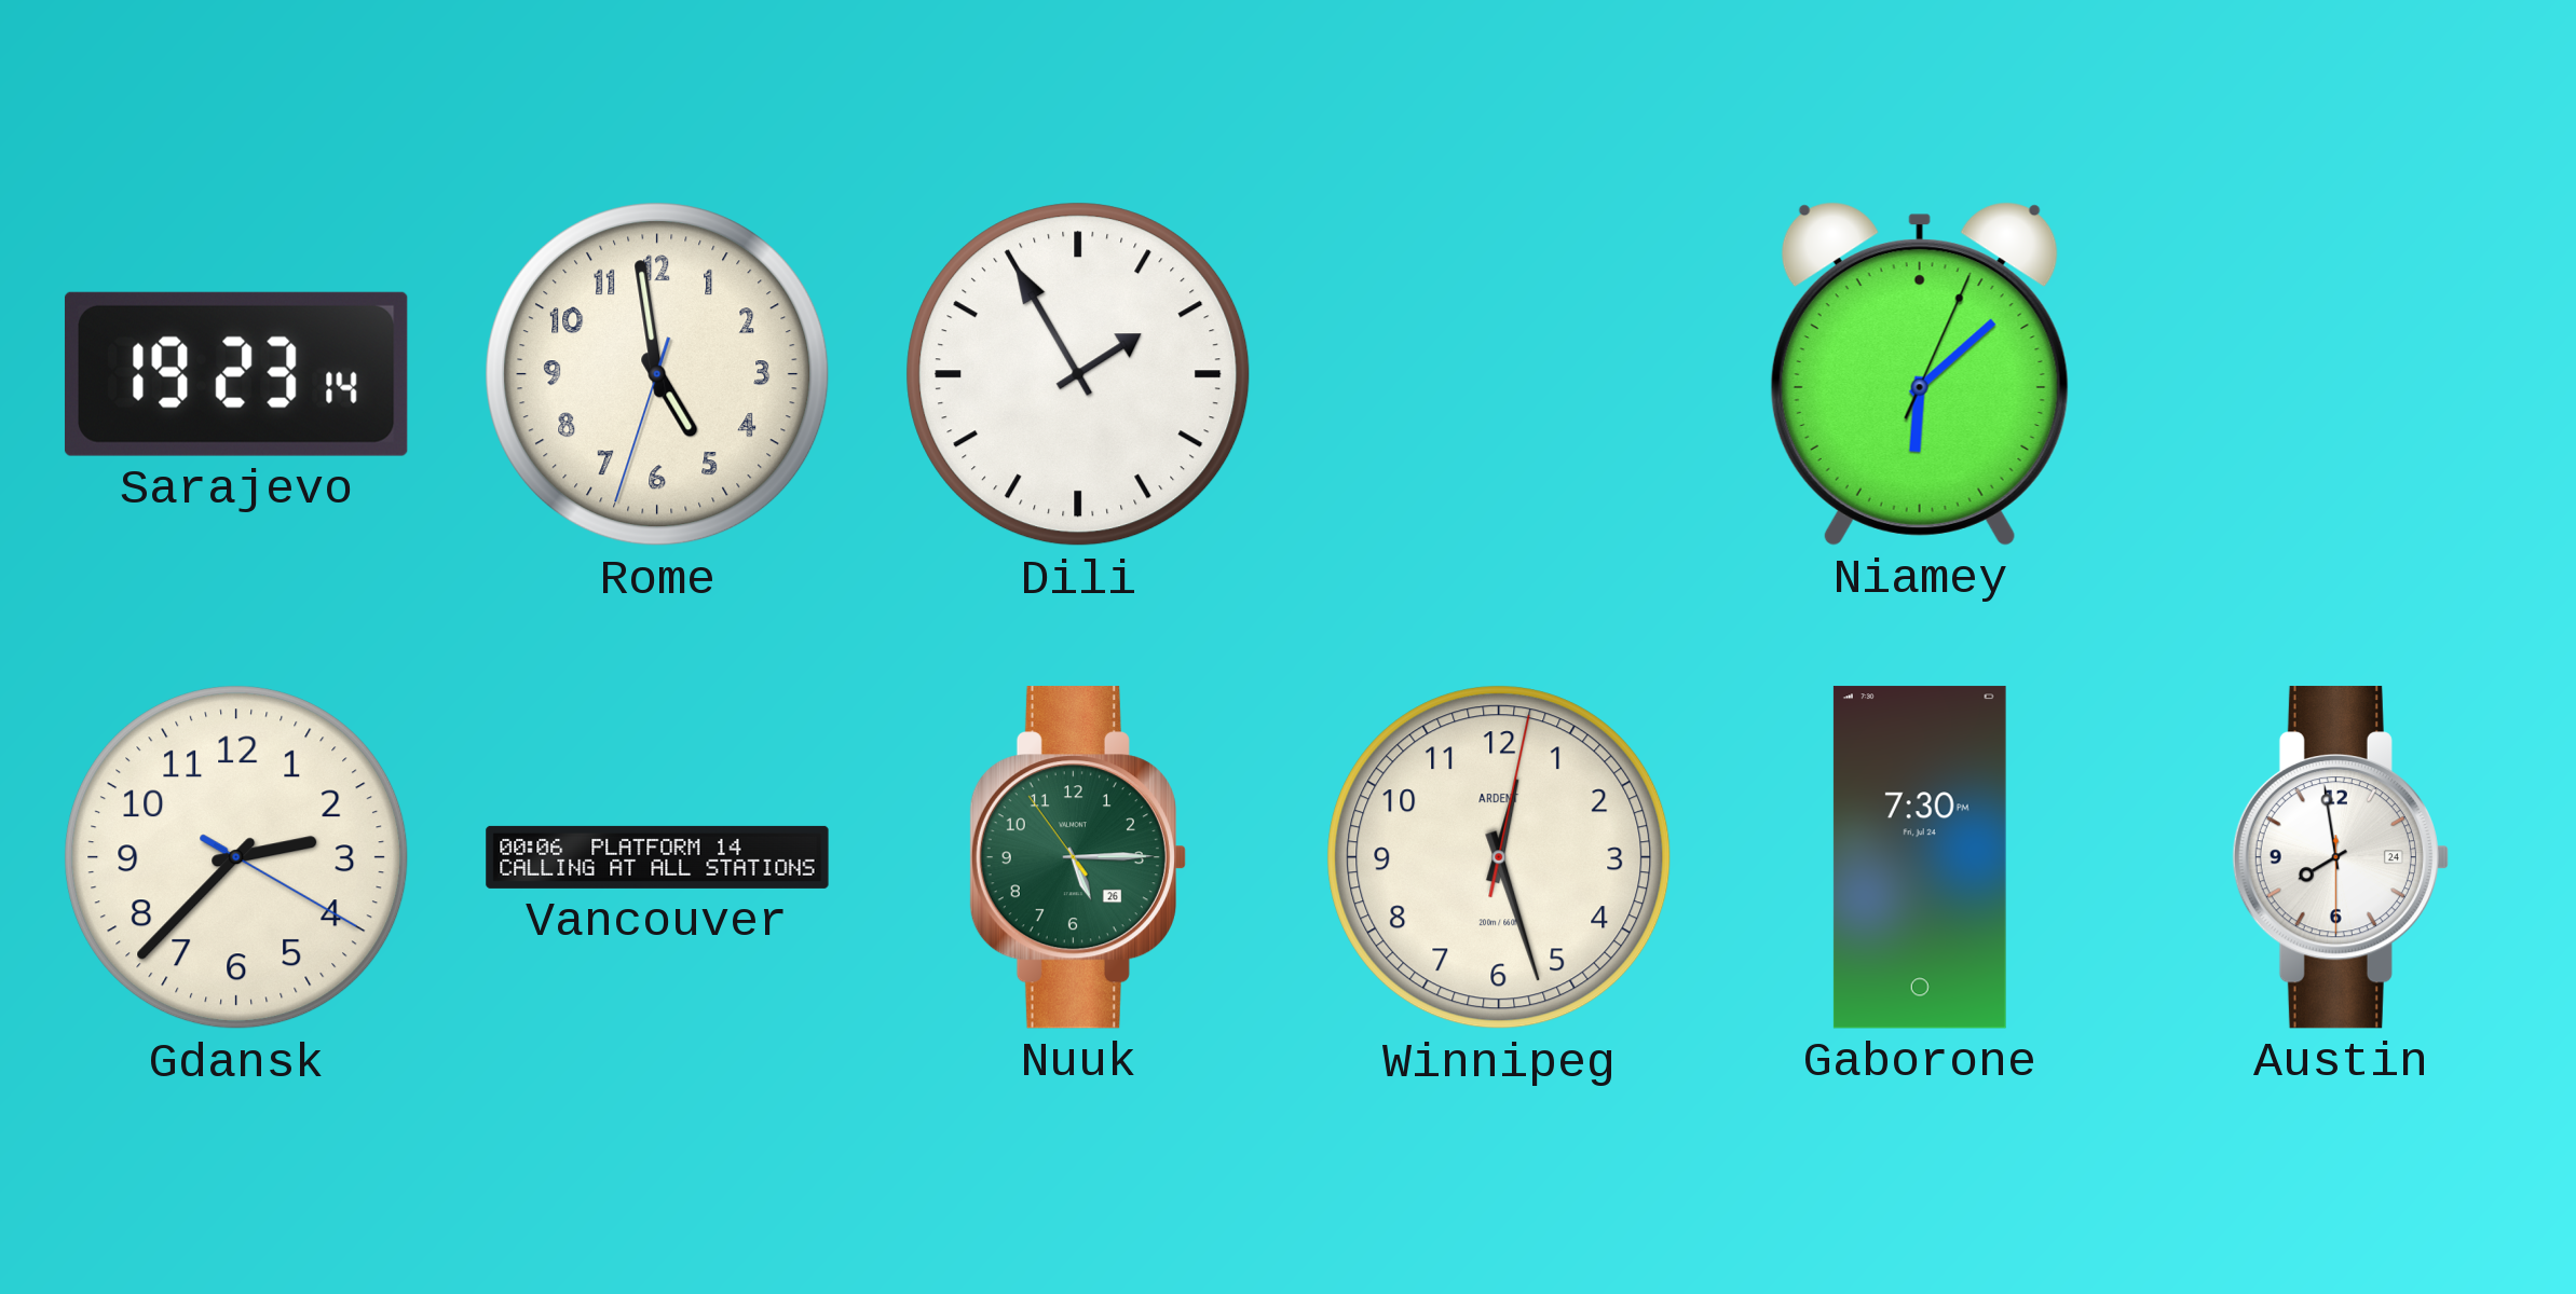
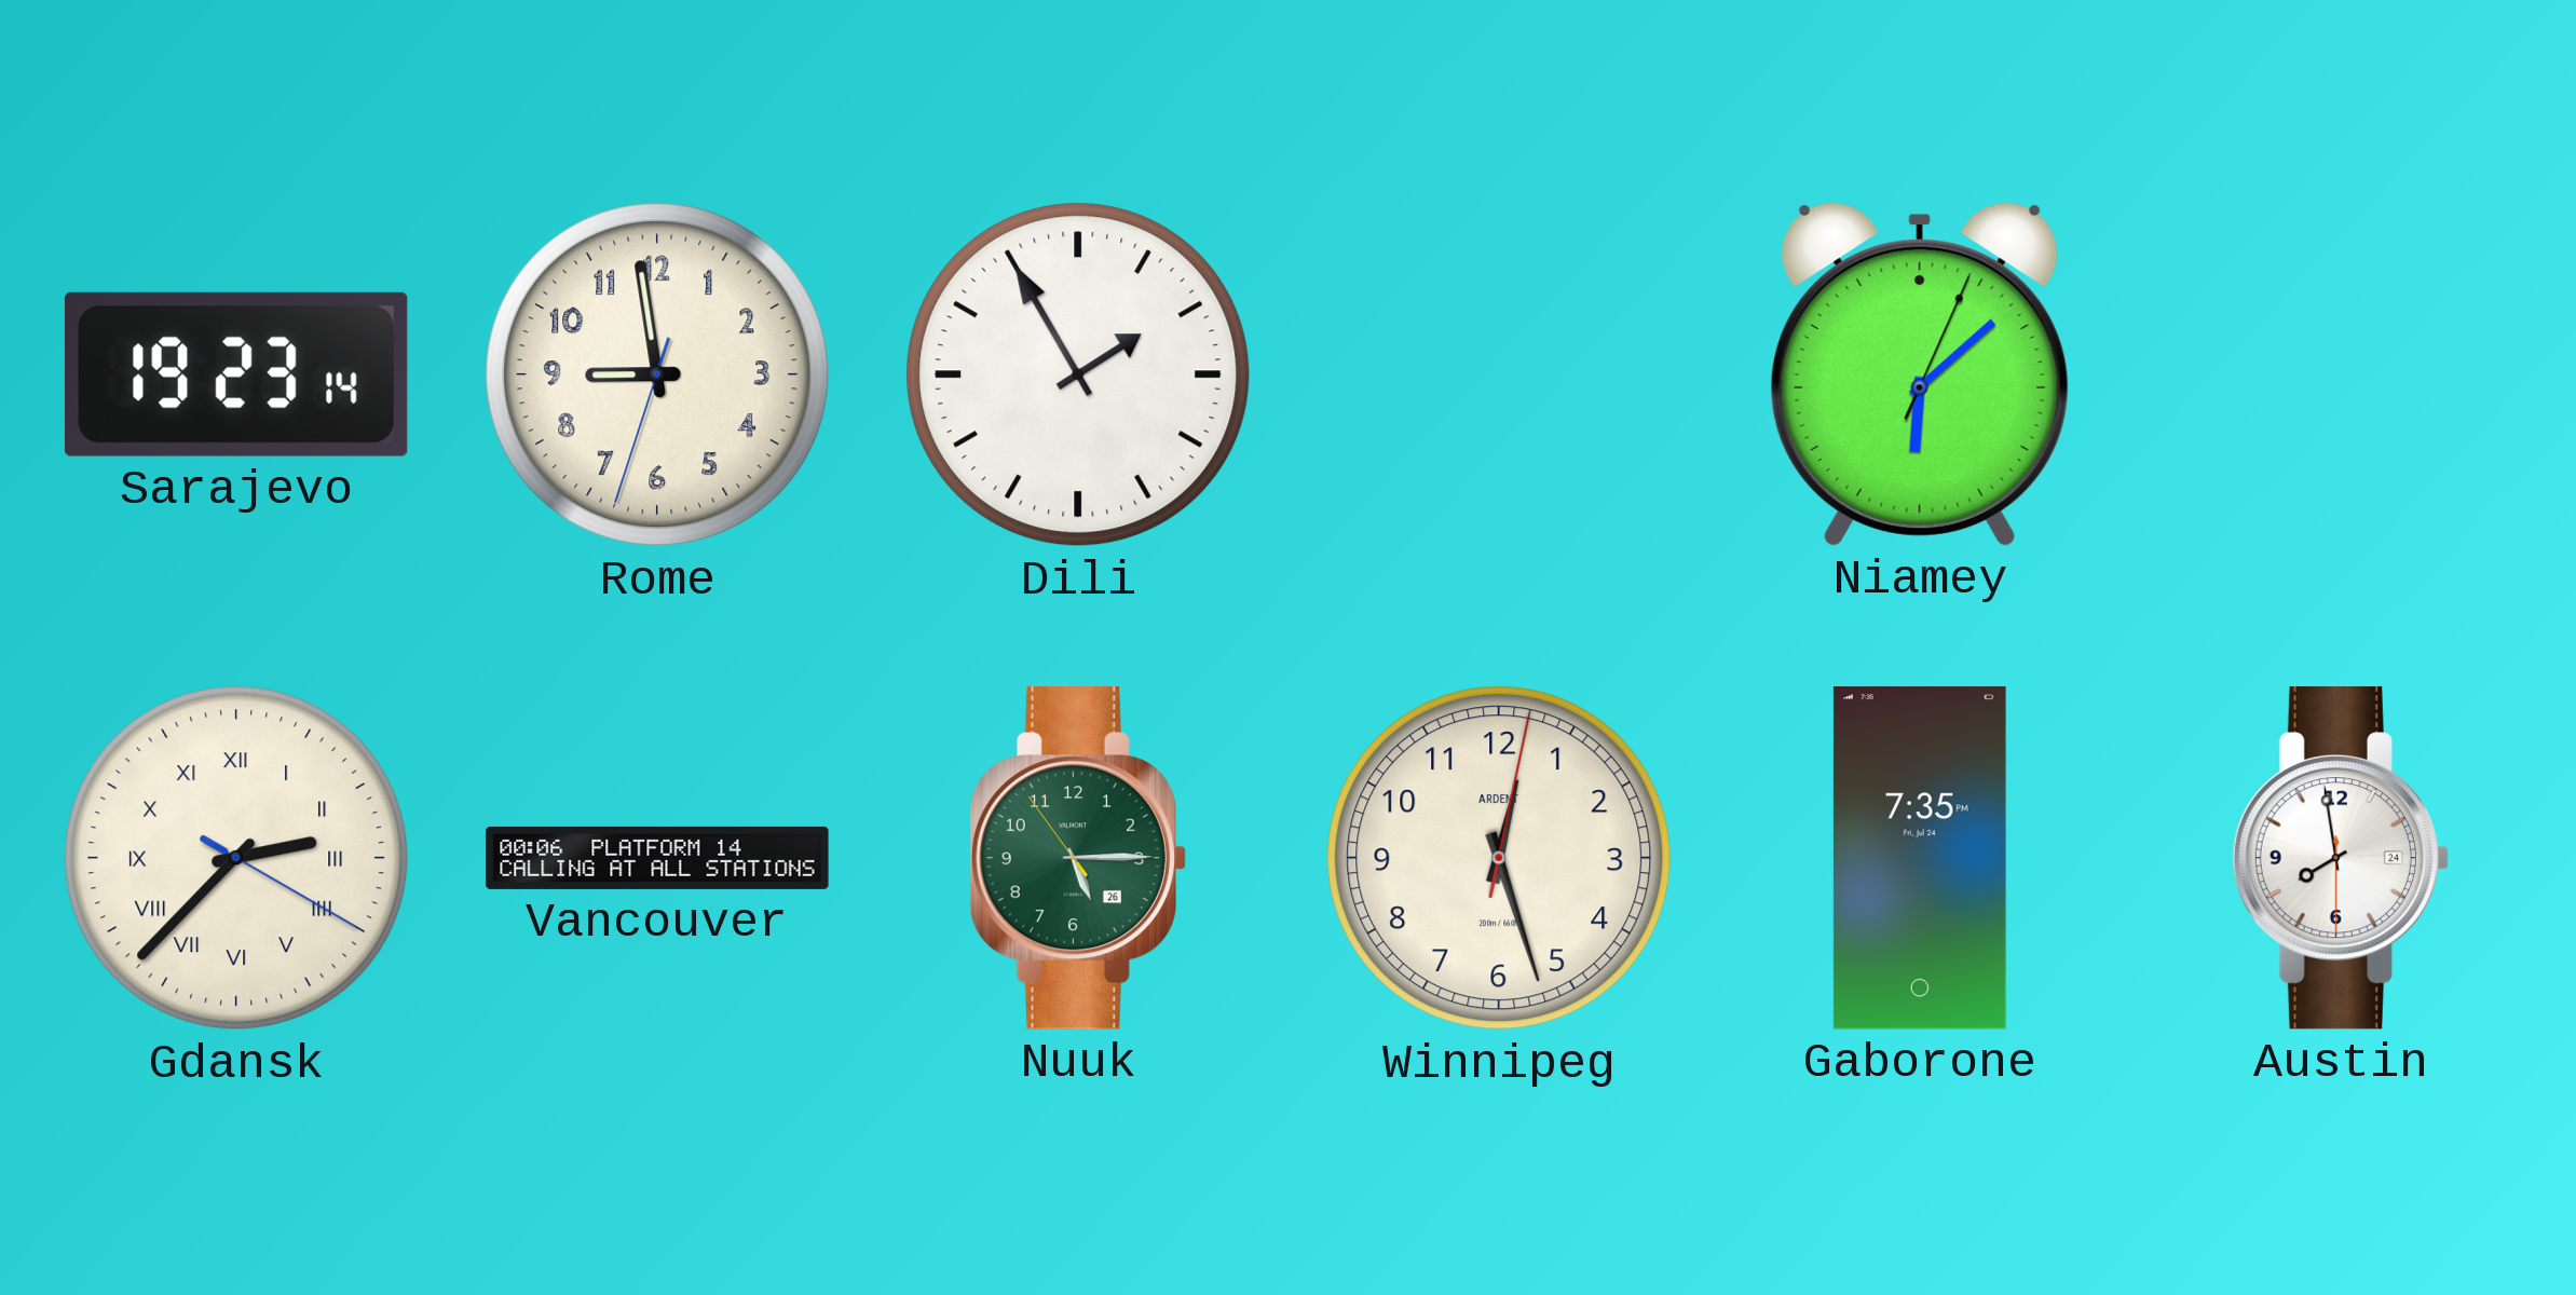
Rome: 4:58 -> 8:58 (657, 374)
Gdansk numerals: Arabic -> Roman (236, 858)
Gaborone: 7:30 -> 7:35 (1920, 858)
